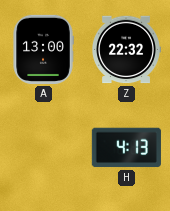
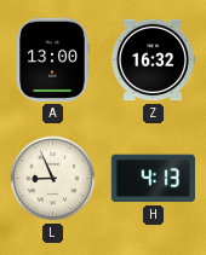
Z: 22:32 -> 16:32 (154, 60)
L: none -> 8:56 (53, 179)
